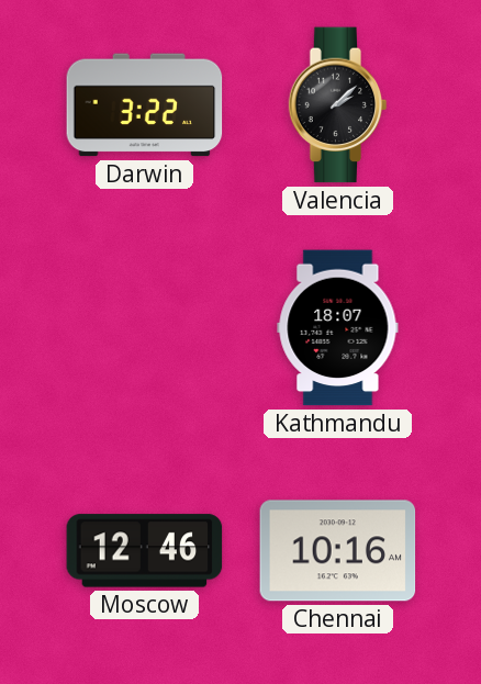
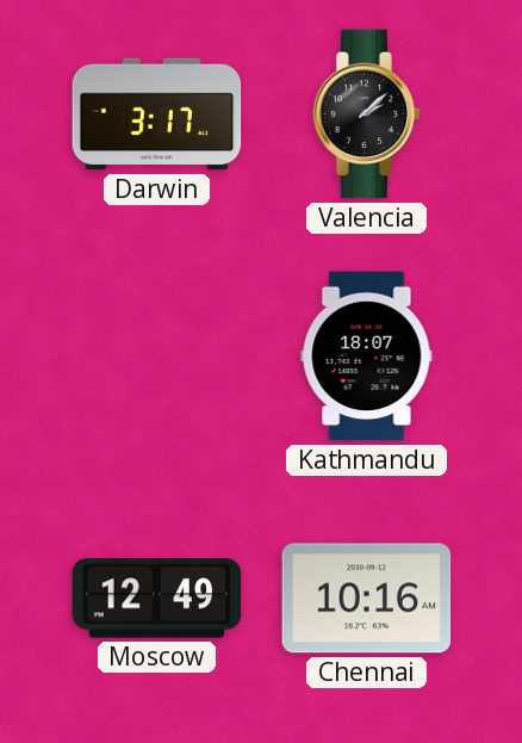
Darwin: 3:22 -> 3:17 (157, 114)
Moscow: 12:46 -> 12:49 (157, 599)
